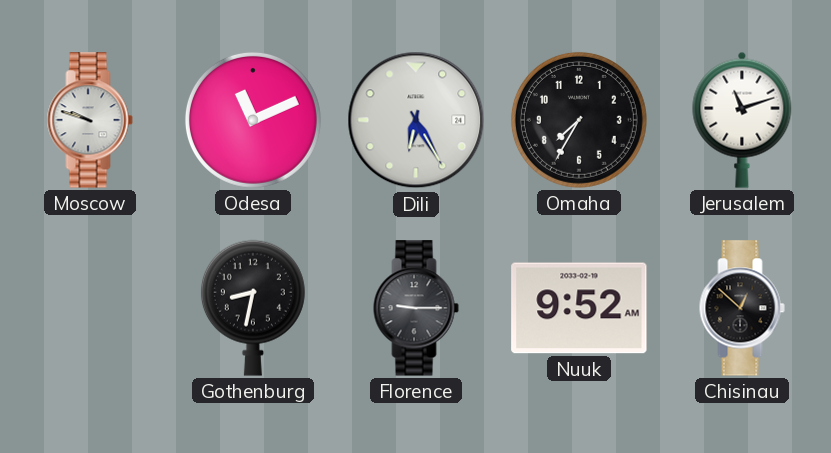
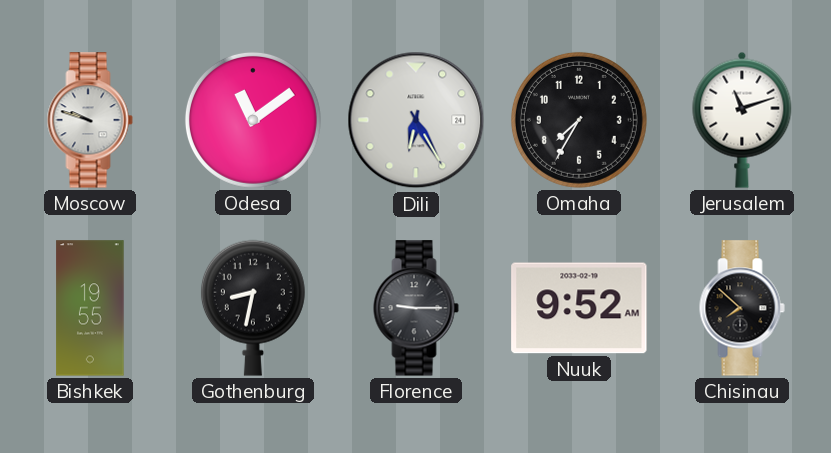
Odesa: 11:11 -> 11:09 (253, 120)
Bishkek: none -> 19:55 (90, 308)
Chisinau: 12:52 -> 7:52 (742, 308)
